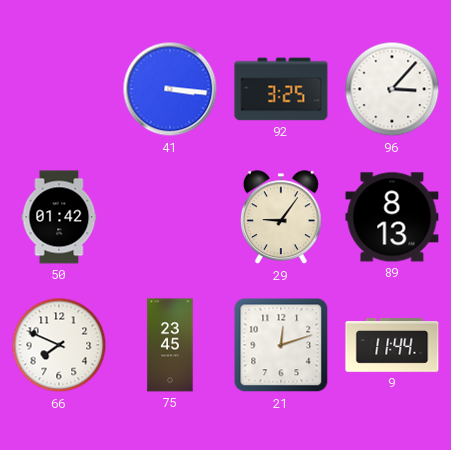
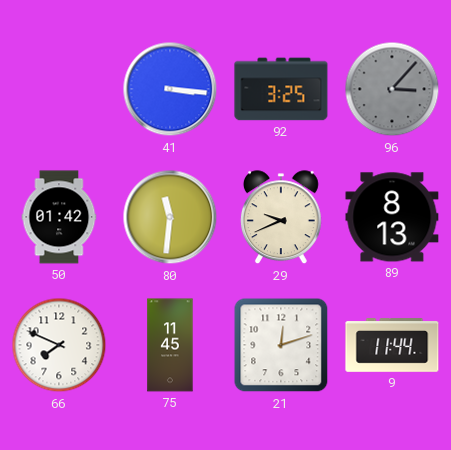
96 dial: white -> grey (392, 89)
80: none -> 11:31 (170, 217)
29: 9:06 -> 9:41 (281, 218)
75: 23:45 -> 11:45 (170, 345)
